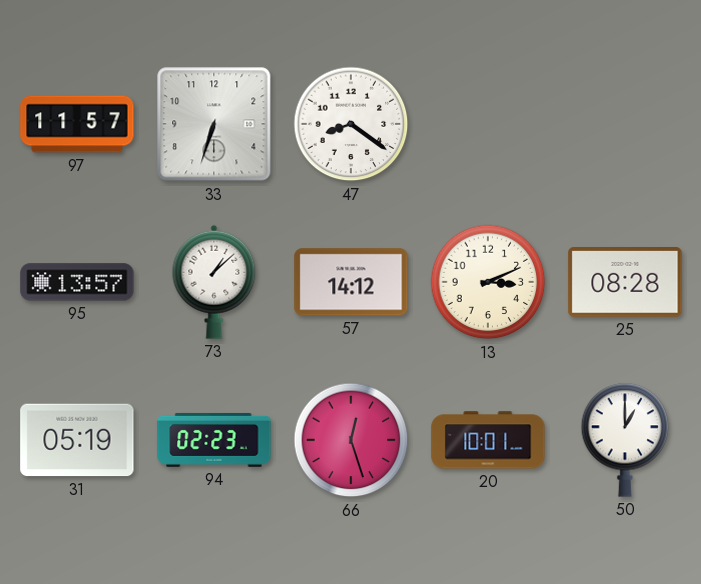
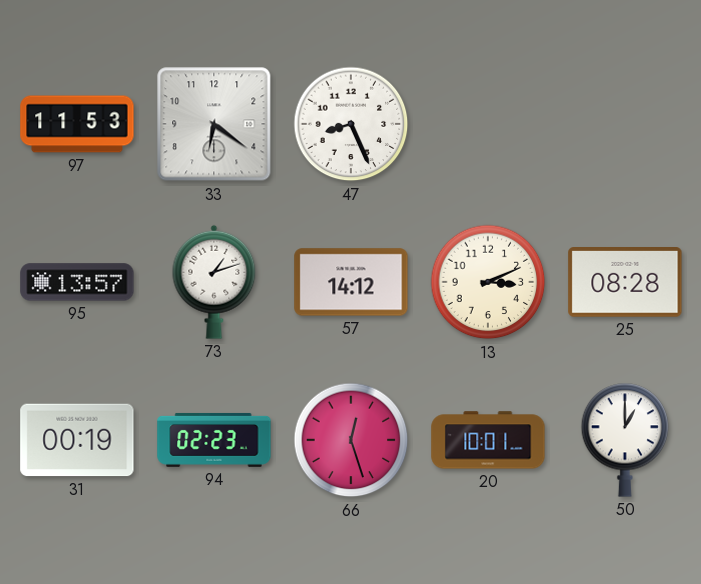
97: 11:57 -> 11:53 (77, 124)
33: 6:33 -> 6:21 (214, 124)
47: 8:21 -> 8:26 (351, 124)
73: 1:08 -> 1:12 (214, 282)
31: 05:19 -> 00:19 (77, 440)
